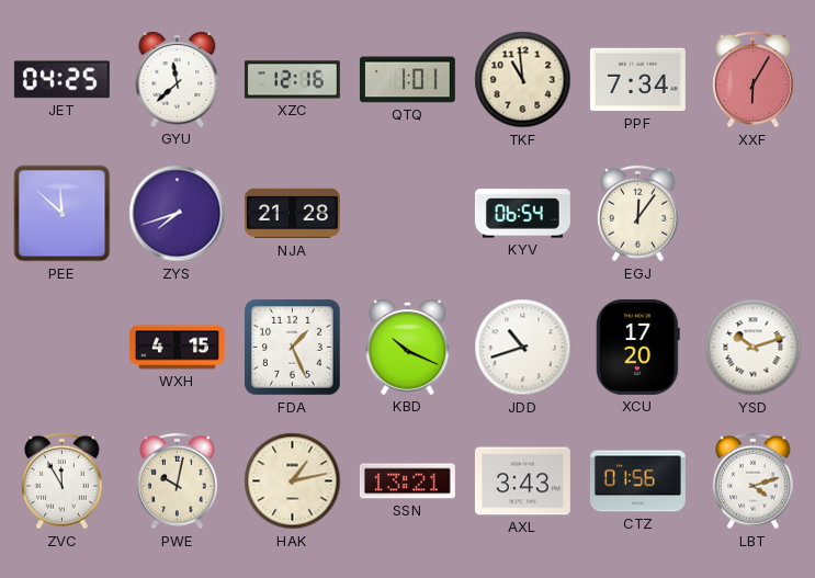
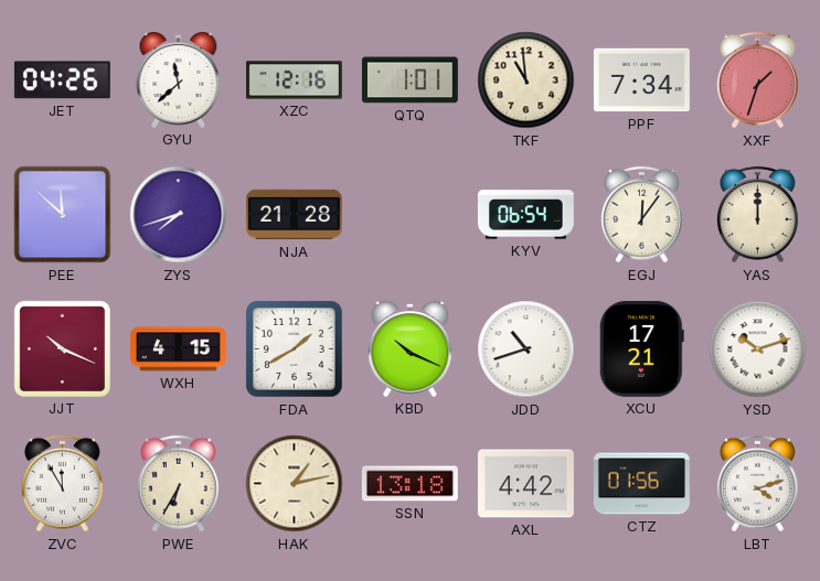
JET: 04:25 -> 04:26 (62, 80)
XXF: 6:05 -> 1:33 (758, 80)
YAS: none -> 12:00 (758, 215)
JJT: none -> 10:19 (62, 348)
FDA: 1:26 -> 1:40 (295, 349)
XCU: 17:20 -> 17:21 (641, 348)
PWE: 10:02 -> 6:35 (179, 484)
SSN: 13:21 -> 13:18 (409, 484)
AXL: 3:43 -> 4:42 (525, 484)
